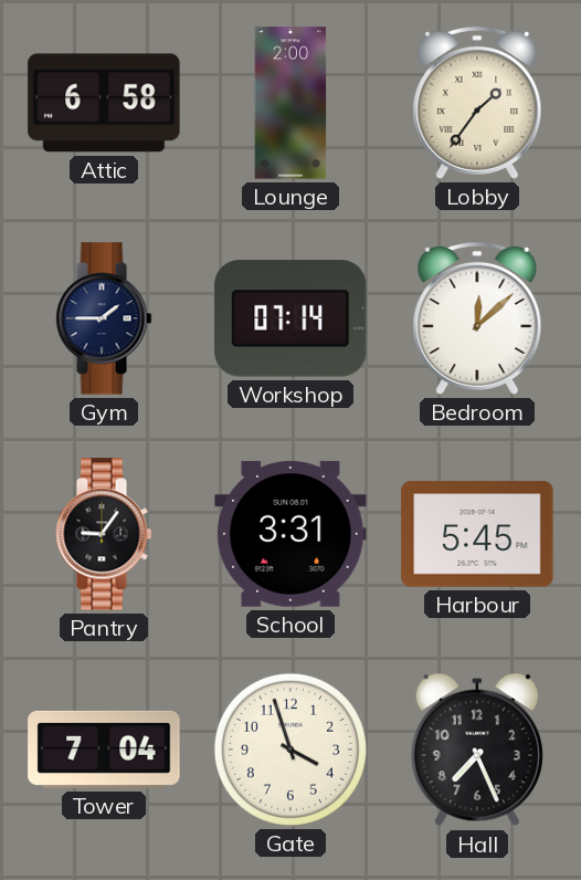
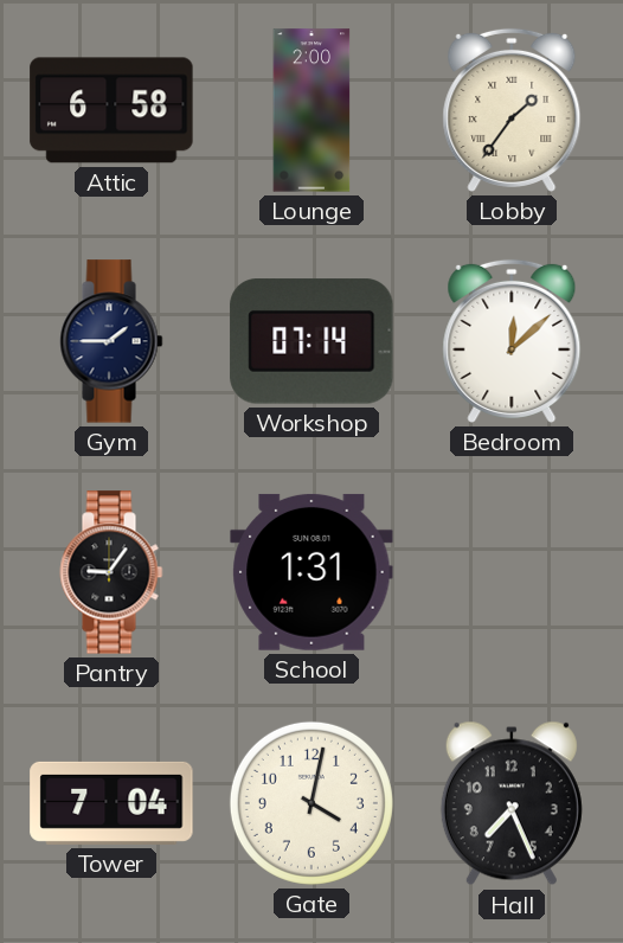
School: 3:31 -> 1:31 (311, 572)
Harbour: 5:45 -> none (477, 534)
Gate: 3:57 -> 4:02 (311, 803)
